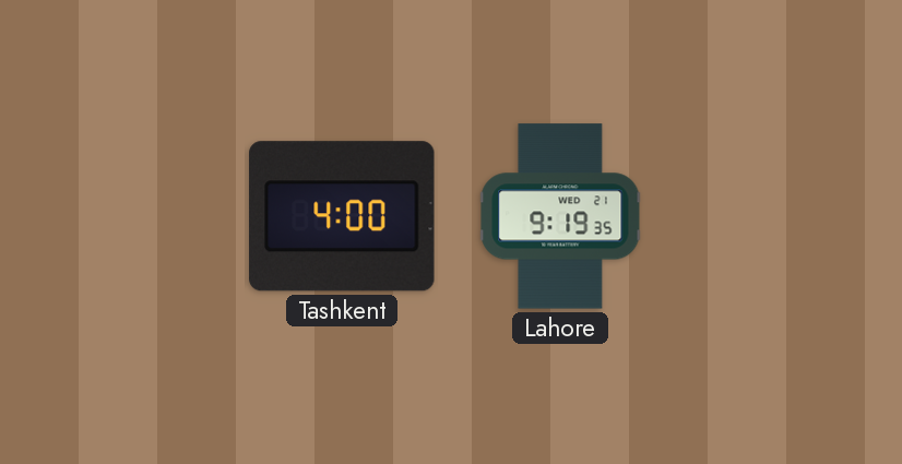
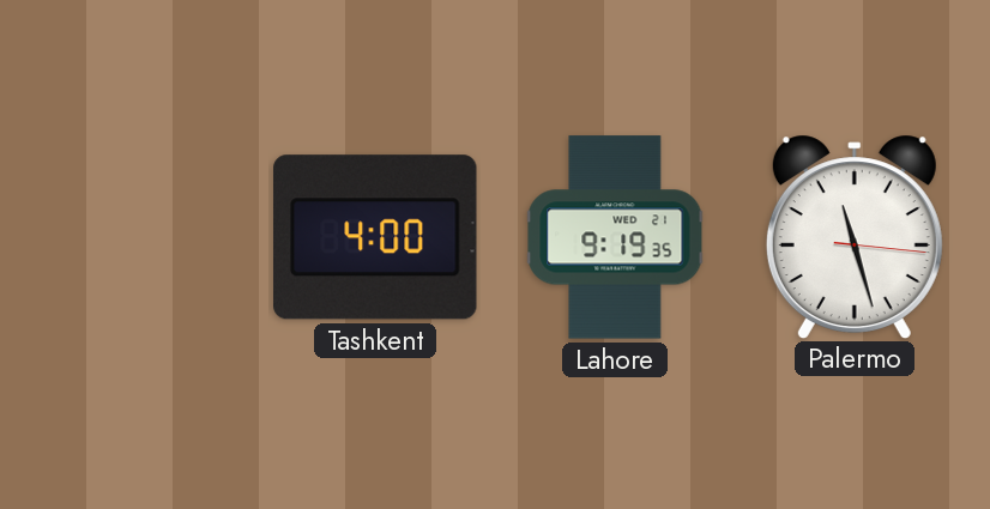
Palermo: none -> 11:27 (855, 236)
